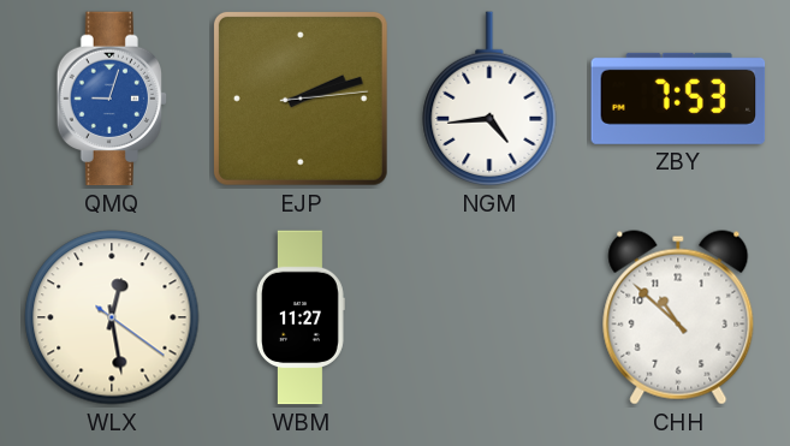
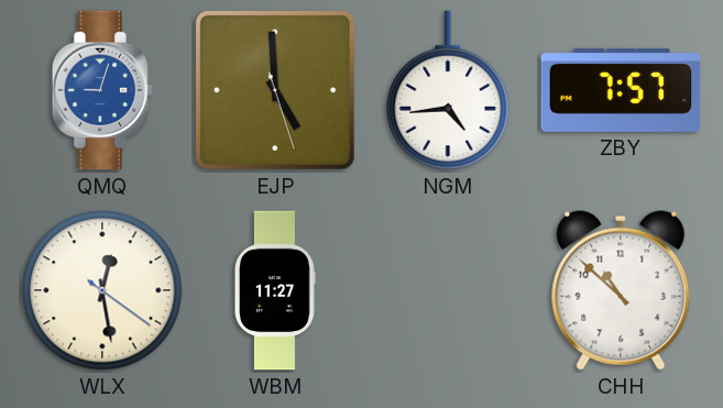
EJP: 2:12 -> 4:59 (275, 90)
ZBY: 7:53 -> 7:57 (621, 90)
